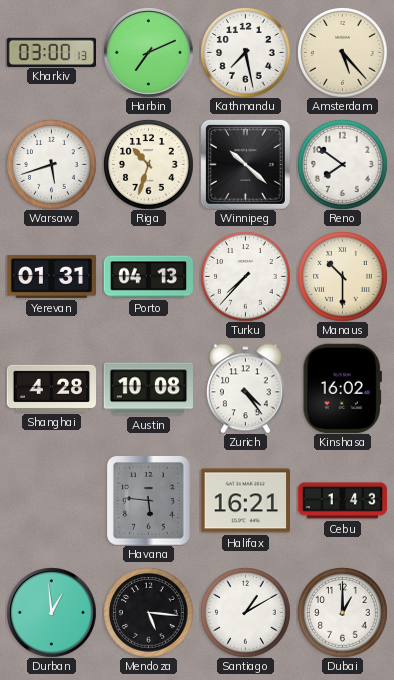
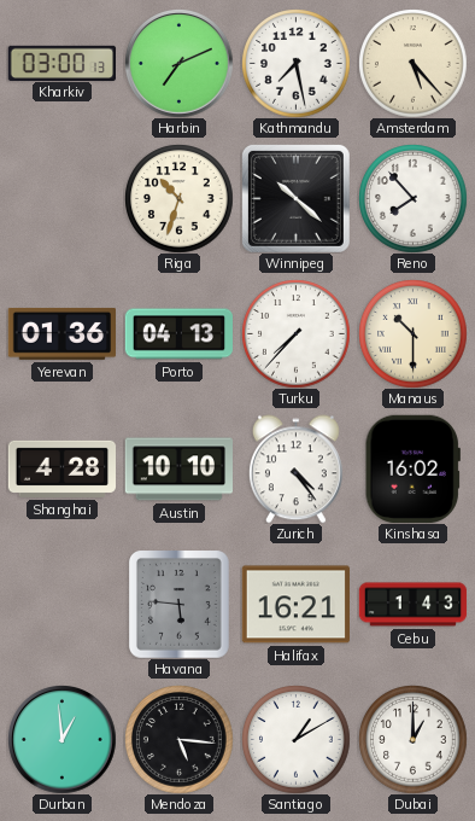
Warsaw: 5:42 -> none (51, 164)
Reno: 7:51 -> 7:53 (412, 198)
Yerevan: 01:31 -> 01:36 (61, 333)
Austin: 10:08 -> 10:10 (178, 470)
